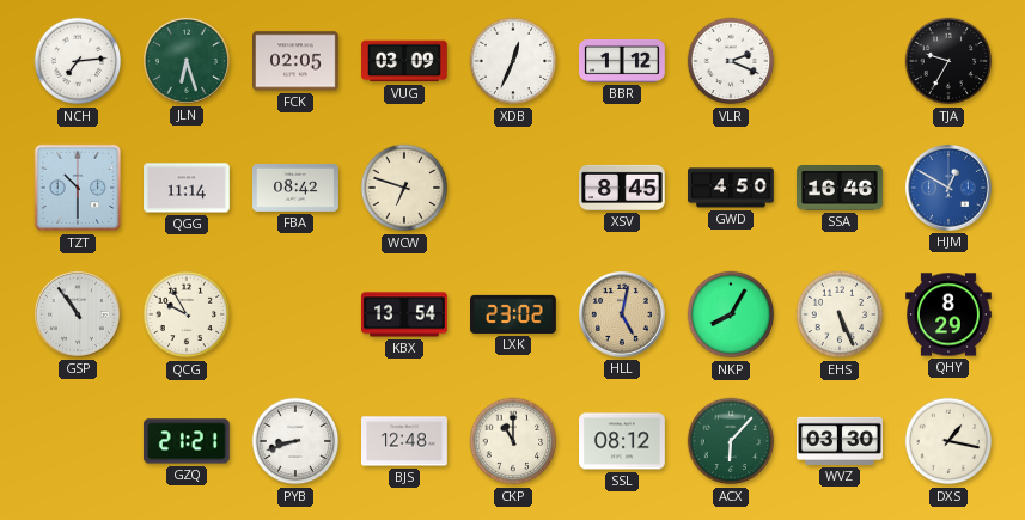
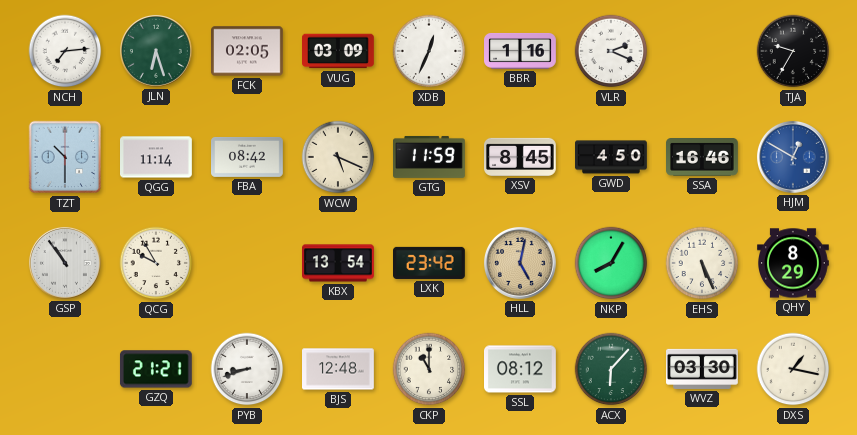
BBR: 1:12 -> 1:16 (521, 51)
WCW: 6:48 -> 5:19 (338, 157)
GTG: none -> 11:59 (430, 157)
LXK: 23:02 -> 23:42 (430, 263)
